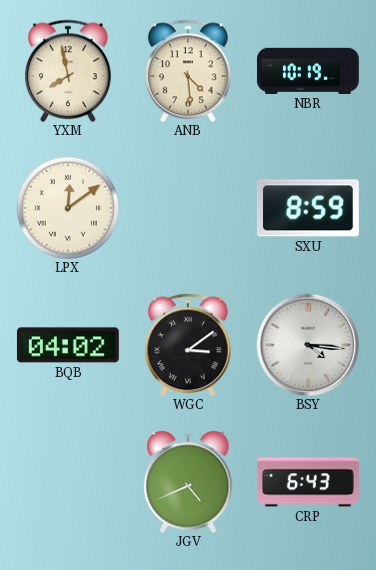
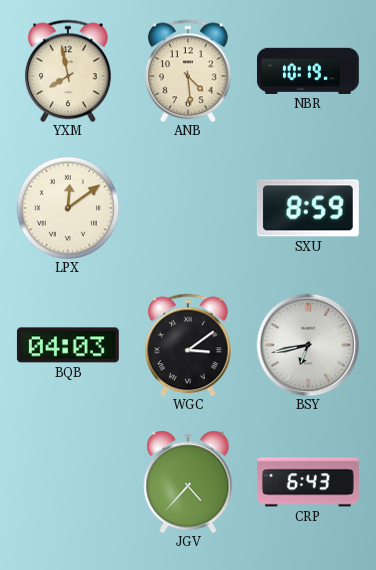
BQB: 04:02 -> 04:03 (68, 345)
BSY: 4:16 -> 6:43 (308, 345)
JGV: 4:41 -> 4:37 (188, 482)
